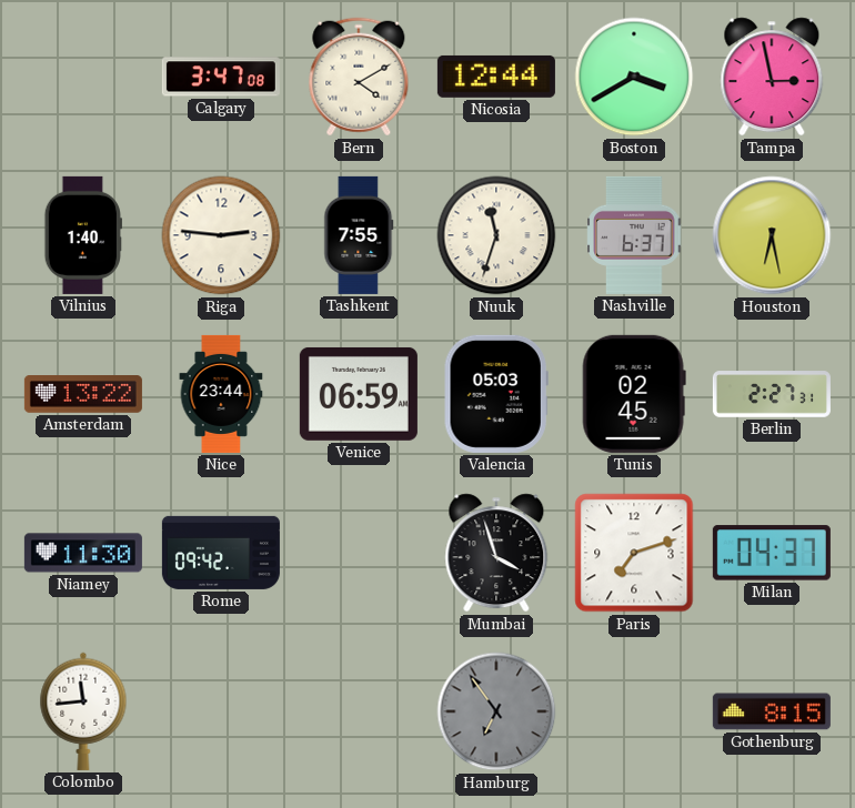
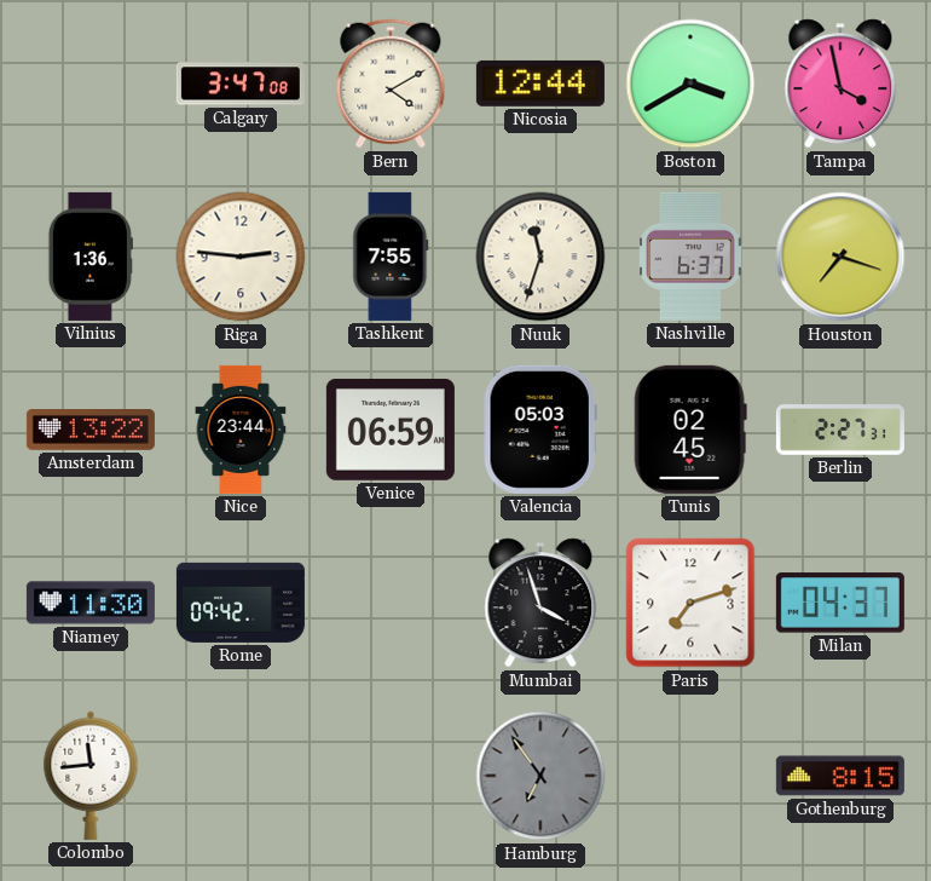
Tampa: 2:58 -> 3:58 (840, 84)
Vilnius: 1:40 -> 1:36 (91, 257)
Houston: 6:28 -> 7:18 (840, 257)
